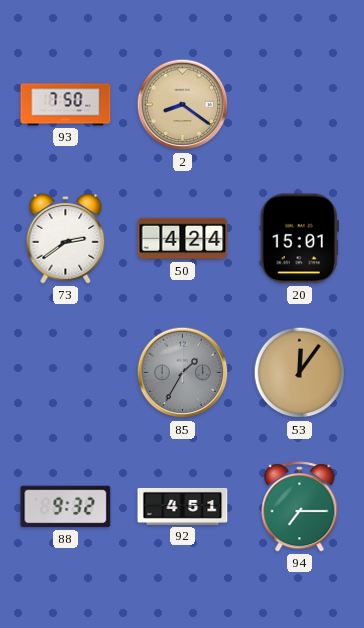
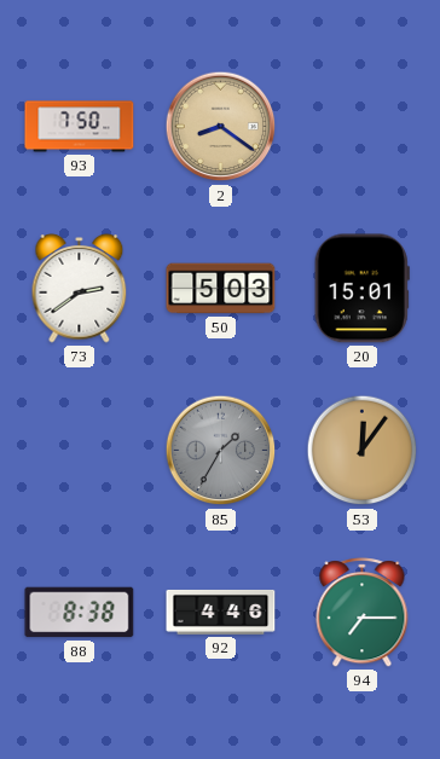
50: 4:24 -> 5:03 (221, 289)
88: 9:32 -> 8:38 (80, 613)
92: 4:51 -> 4:46 (221, 612)
